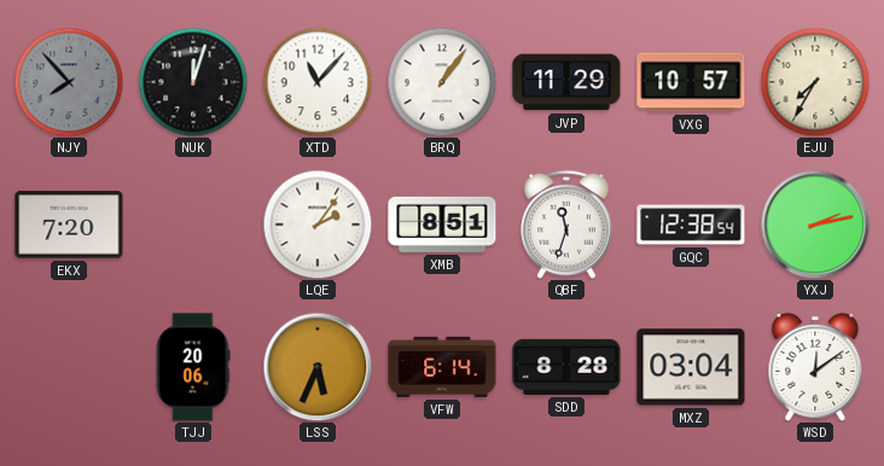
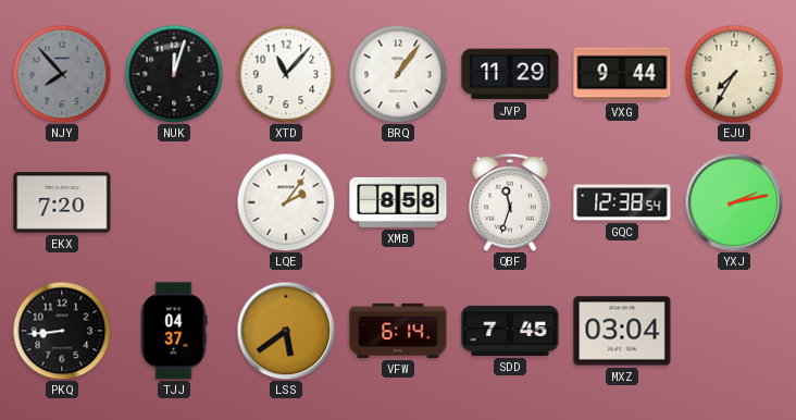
VXG: 10:57 -> 9:44 (622, 74)
XMB: 8:51 -> 8:58 (398, 202)
PKQ: none -> 8:44 (62, 331)
TJJ: 20:06 -> 04:37 (174, 331)
LSS: 5:34 -> 5:39 (286, 331)
SDD: 8:28 -> 7:45 (510, 331)
WSD: 12:09 -> none (815, 367)
